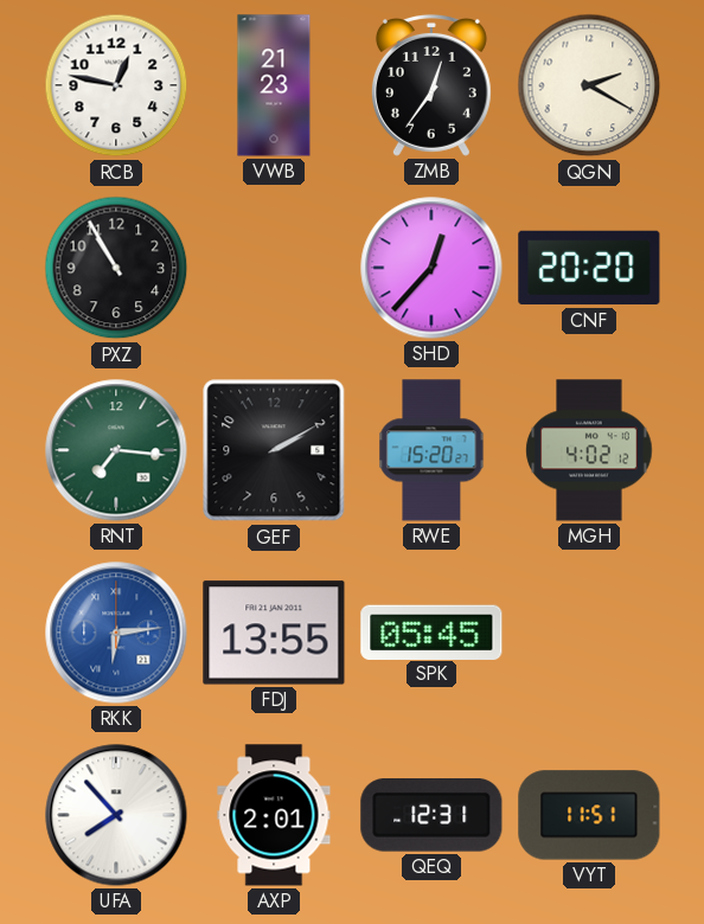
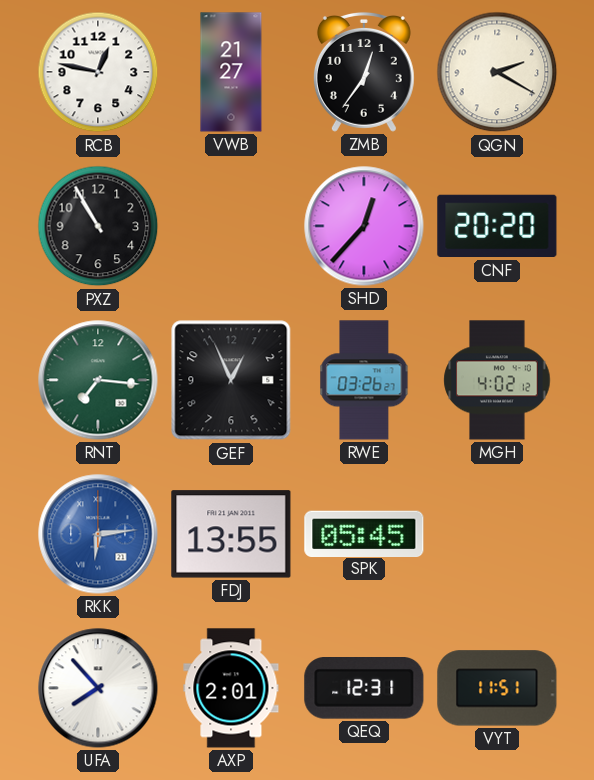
VWB: 21:23 -> 21:27 (231, 72)
GEF: 2:10 -> 12:56 (231, 380)
RWE: 15:20 -> 03:26 (364, 380)
